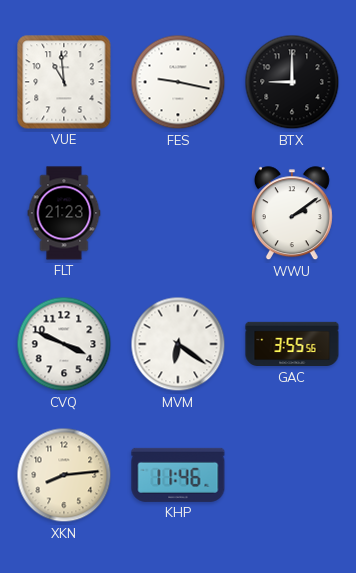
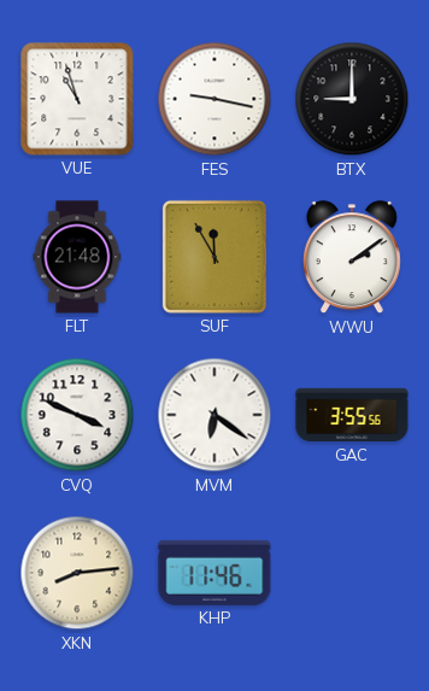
VUE: 10:59 -> 10:57 (77, 99)
FLT: 21:23 -> 21:48 (77, 257)
SUF: none -> 11:55 (214, 257)
